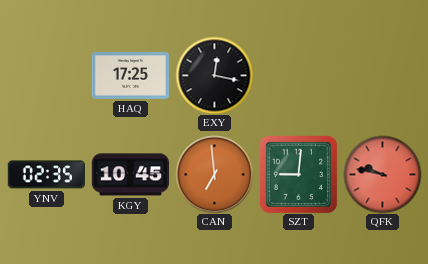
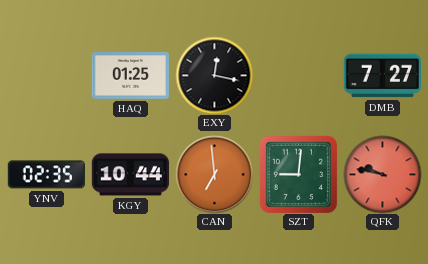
HAQ: 17:25 -> 01:25 (130, 75)
DMB: none -> 7:27 (382, 76)
KGY: 10:45 -> 10:44 (130, 175)
